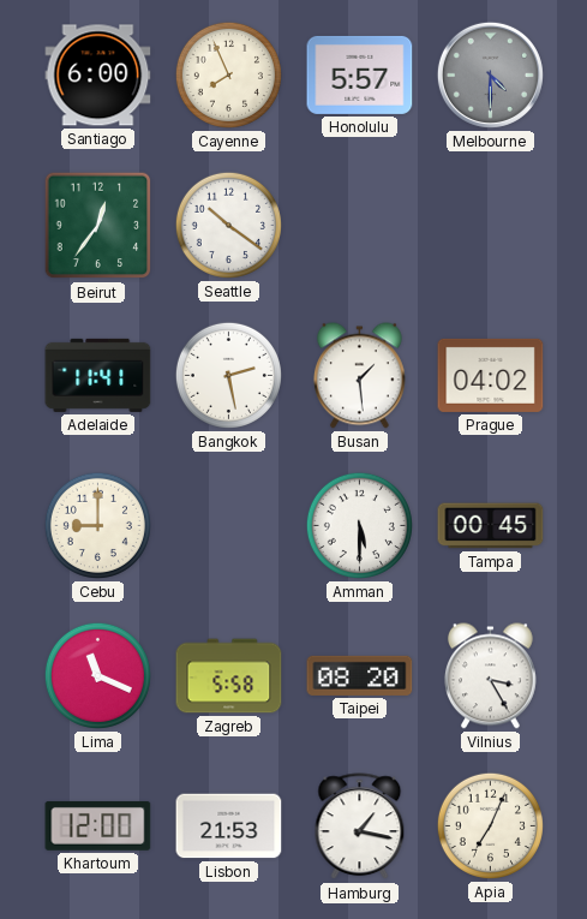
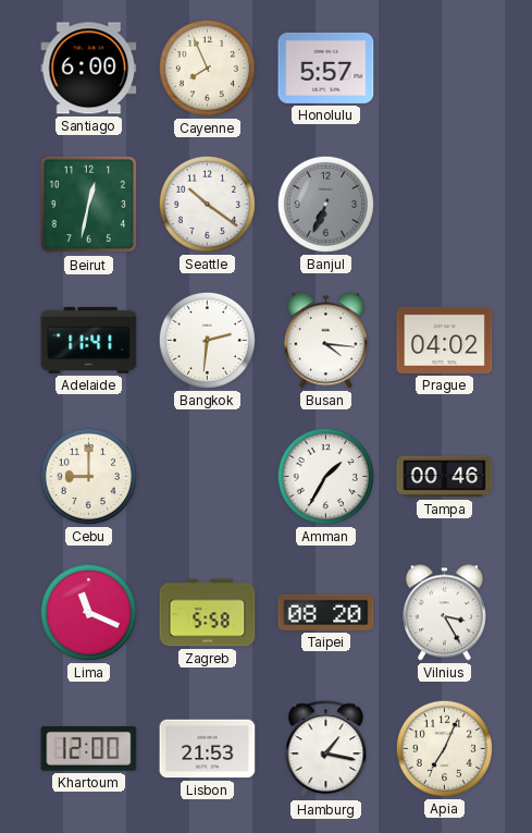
Melbourne: 4:30 -> none (490, 74)
Beirut: 12:36 -> 12:32 (89, 205)
Banjul: none -> 6:34 (325, 204)
Bangkok: 2:28 -> 2:31 (207, 340)
Busan: 1:29 -> 4:16 (325, 341)
Amman: 5:30 -> 1:35 (325, 476)
Tampa: 00:45 -> 00:46 (445, 477)
